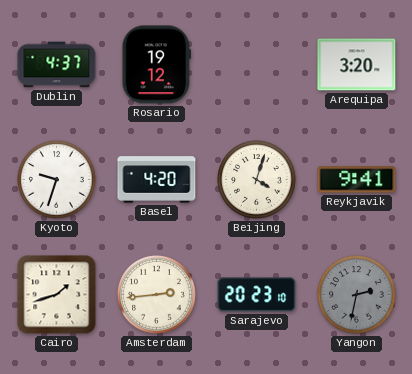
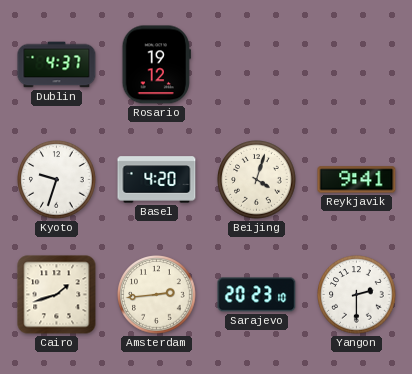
Arequipa: 3:20 -> none (357, 65)
Yangon: 2:32 -> 2:30 (357, 295)
Yangon dial: grey -> white (357, 295)
